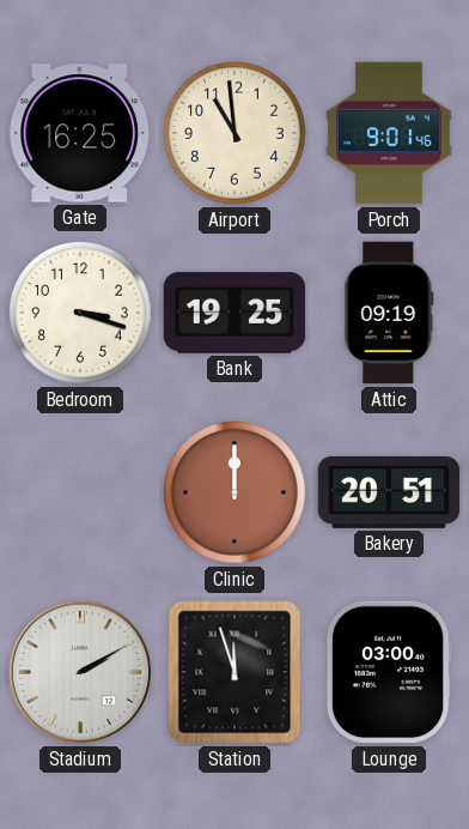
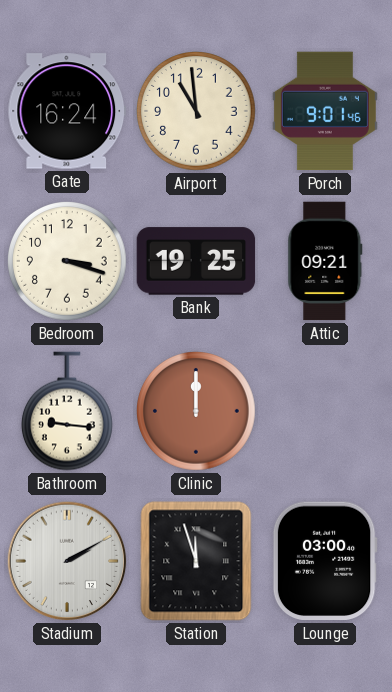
Gate: 16:25 -> 16:24 (67, 111)
Attic: 09:19 -> 09:21 (325, 261)
Bathroom: none -> 9:16 (67, 411)
Bakery: 20:51 -> none (389, 492)
